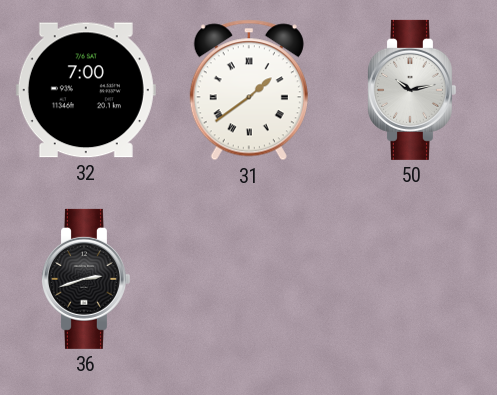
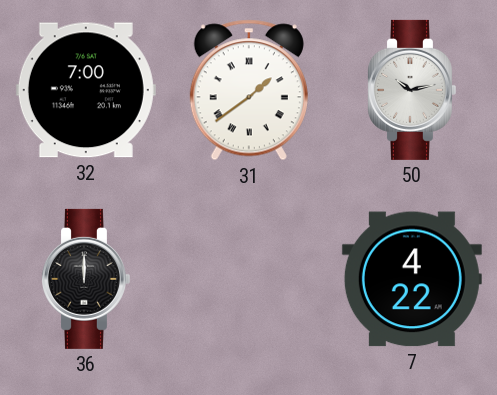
36: 2:42 -> 12:00 (85, 279)
7: none -> 4:22 (412, 279)
